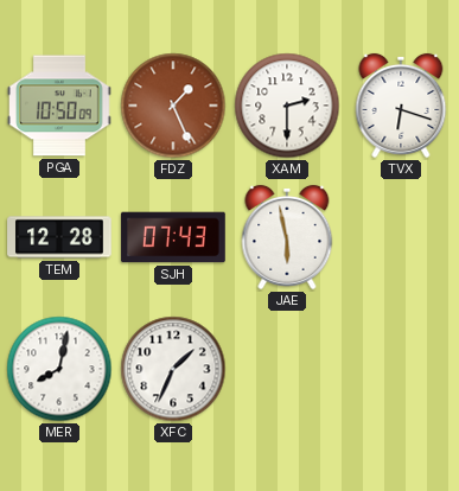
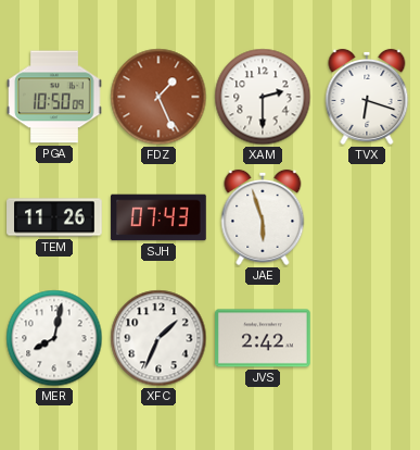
TEM: 12:28 -> 11:26 (54, 217)
JAE: 5:58 -> 5:57 (263, 217)
JVS: none -> 2:42 (263, 338)
